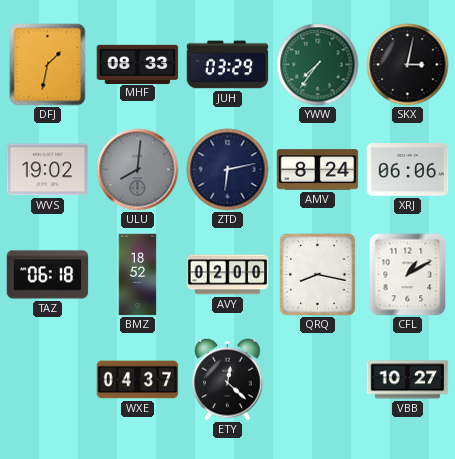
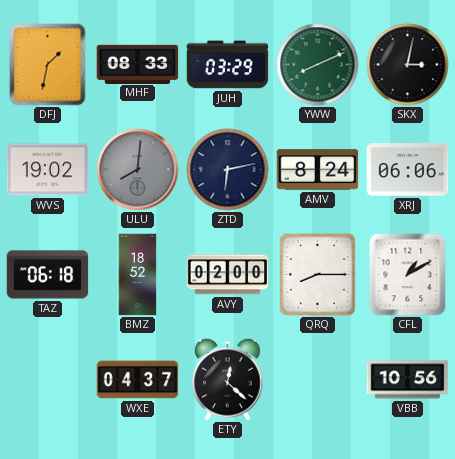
YWW: 7:36 -> 8:11 (318, 65)
QRQ: 8:17 -> 8:15 (318, 275)
VBB: 10:27 -> 10:56 (408, 380)
